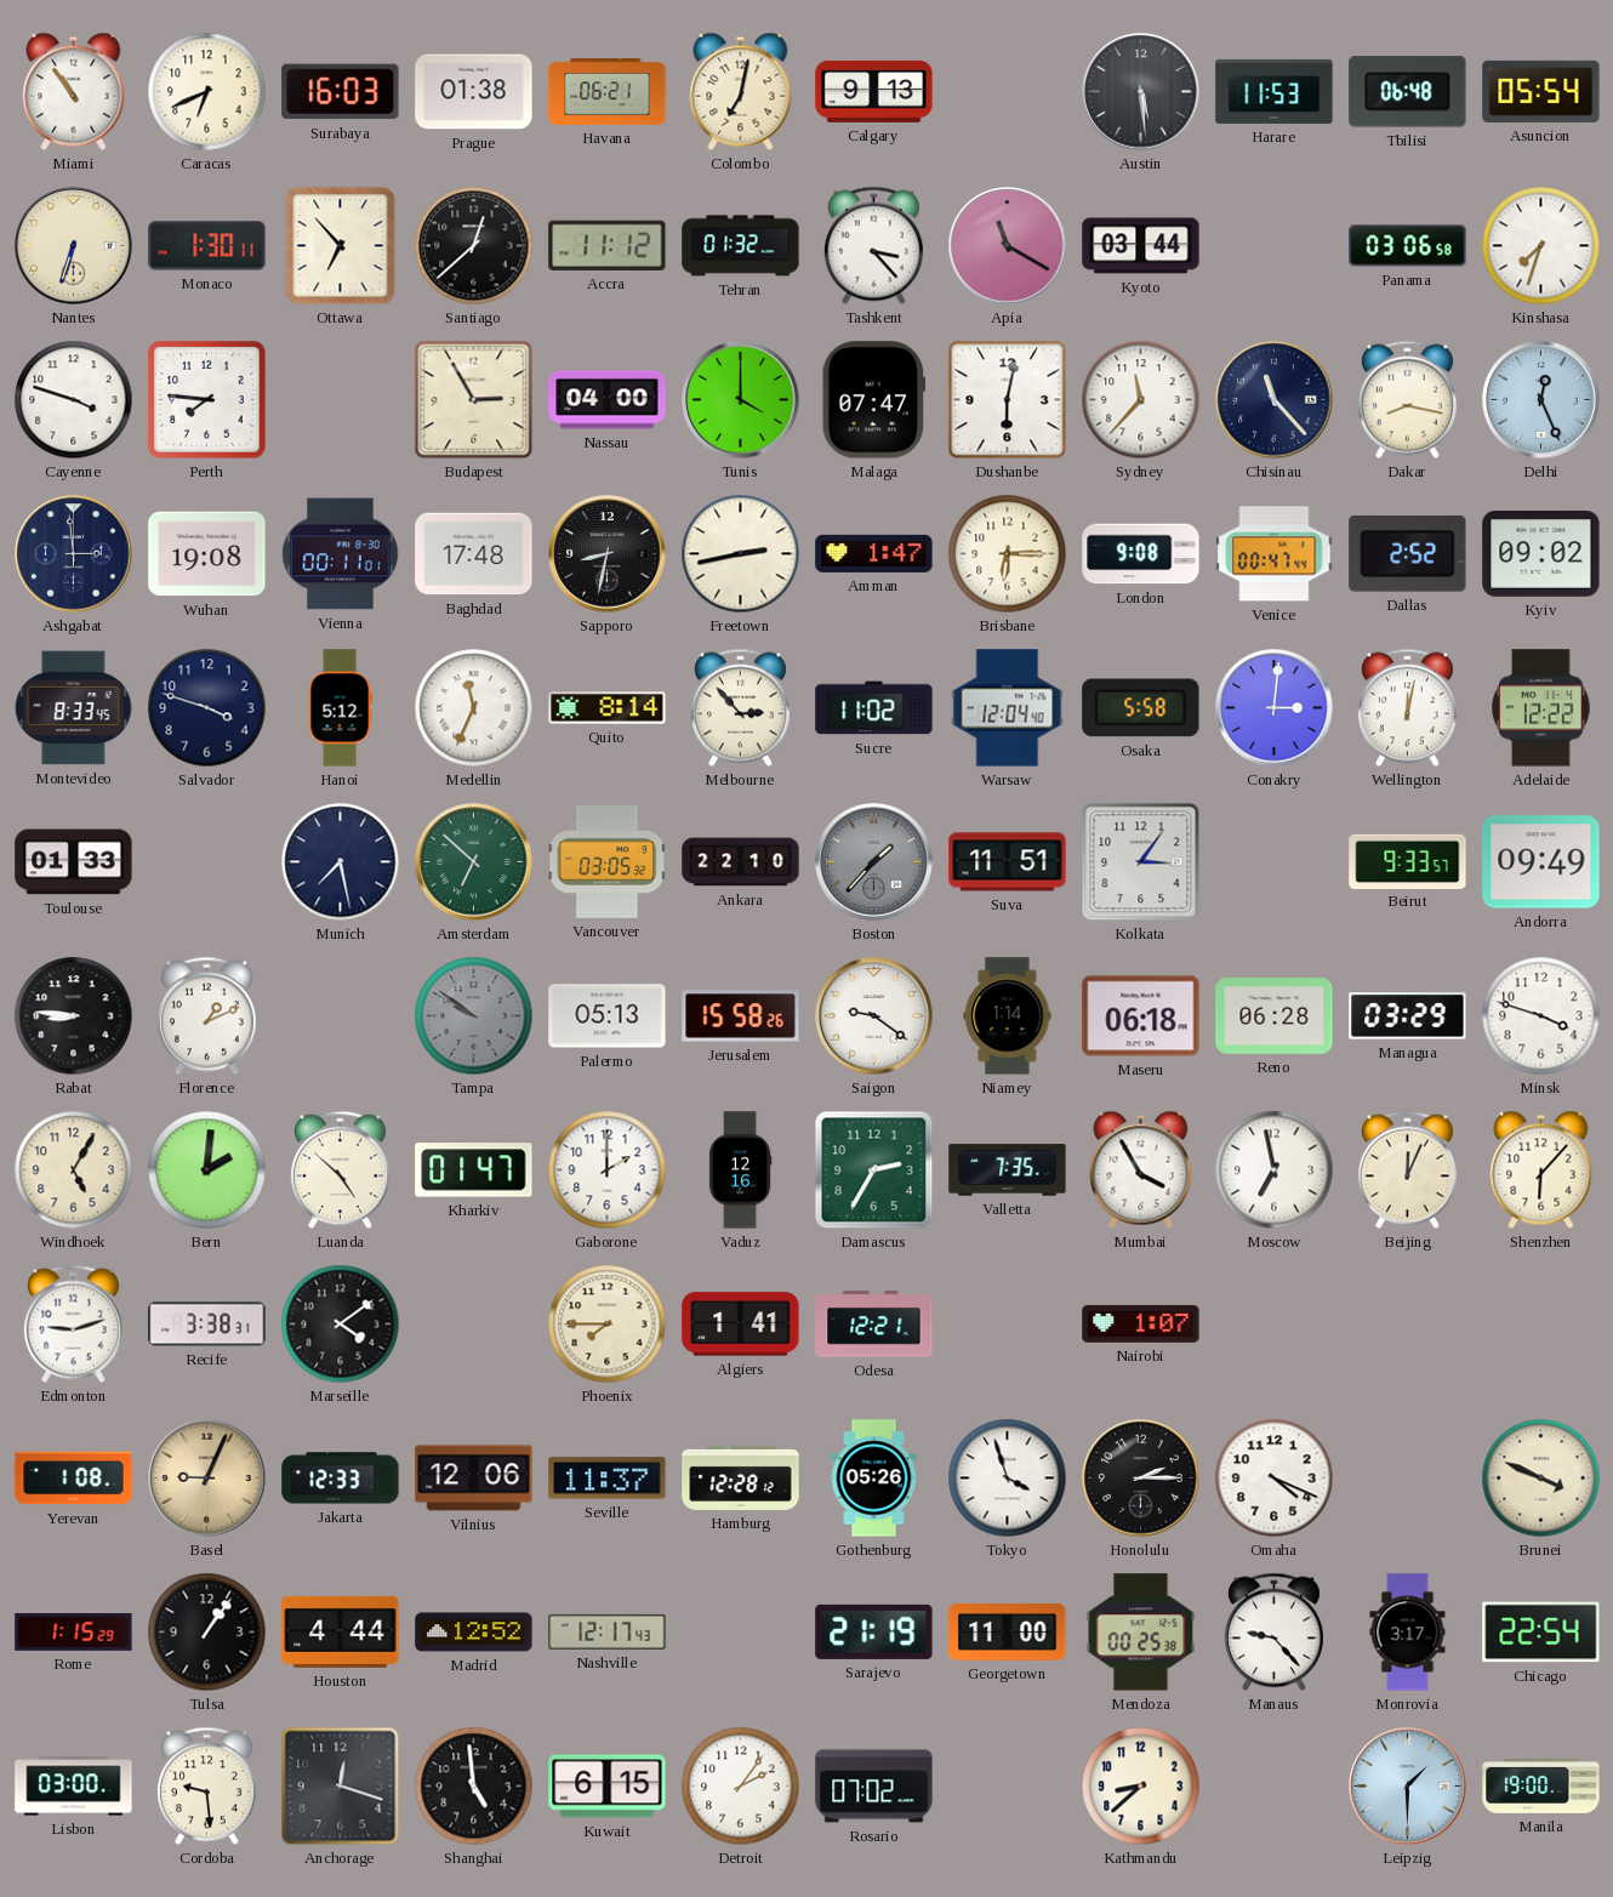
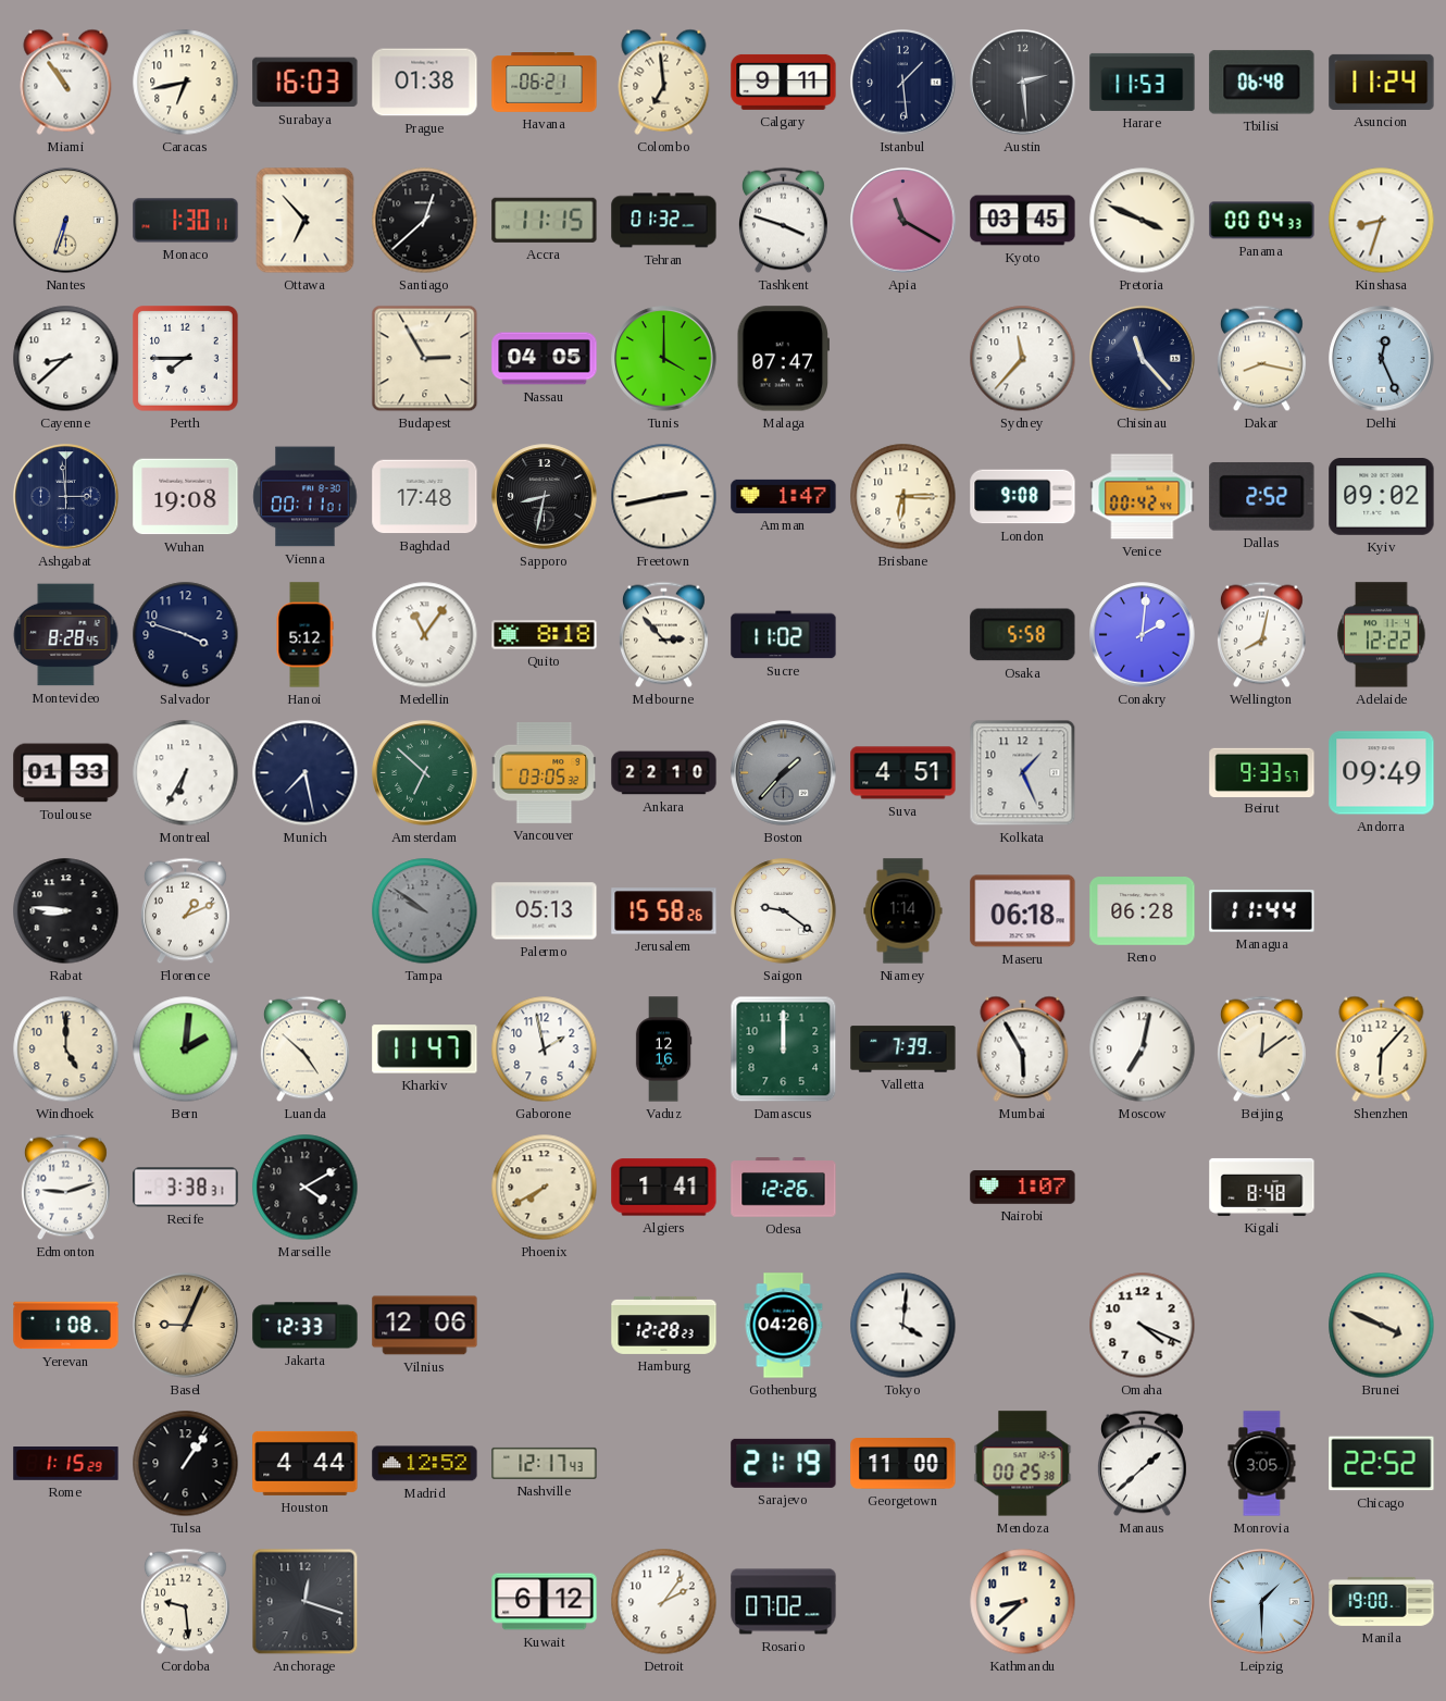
Caracas: 6:41 -> 6:43 (186, 83)
Colombo: 7:02 -> 6:59 (664, 82)
Calgary: 9:13 -> 9:11 (784, 82)
Istanbul: none -> 1:29 (903, 83)
Austin: 5:29 -> 2:29 (1023, 83)
Asuncion: 05:54 -> 11:24 (1382, 82)
Accra: 11:12 -> 11:15 (545, 220)
Tashkent: 3:23 -> 3:48 (783, 221)
Kyoto: 03:44 -> 03:45 (1023, 221)
Pretoria: none -> 3:49 (1143, 221)
Panama: 03:06 -> 00:04 (1262, 221)
Kinshasa: 7:33 -> 8:33 (1382, 221)
Cayenne: 3:48 -> 8:38 (66, 359)
Perth: 7:46 -> 7:45 (186, 359)
Nassau: 04:00 -> 04:05 (545, 359)
Dushanbe: 6:02 -> none (1008, 400)
Venice: 00:47 -> 00:42 (1143, 497)
Montevideo: 8:33 -> 8:28 (66, 635)
Medellin: 11:34 -> 11:06 (425, 635)
Quito: 8:14 -> 8:18 (545, 635)
Warsaw: 12:04 -> none (1008, 708)
Conakry: 3:01 -> 2:01 (1143, 635)
Wellington: 12:02 -> 8:02 (1261, 635)
Montreal: none -> 6:35 (186, 773)
Suva: 11:51 -> 4:51 (903, 773)
Kolkata: 3:06 -> 1:26 (1023, 773)
Managua: 03:29 -> 11:44 (1262, 911)
Minsk: 3:48 -> none (1541, 1016)
Windhoek: 5:05 -> 5:00 (66, 1050)
Kharkiv: 01:47 -> 11:47 (425, 1050)
Gaborone: 2:00 -> 1:58 (545, 1050)
Damascus: 2:35 -> 12:00 (784, 1050)
Valletta: 7:35 -> 7:39 (903, 1050)
Mumbai: 3:55 -> 5:55 (1023, 1048)
Moscow: 6:58 -> 7:02 (1143, 1050)
Beijing: 12:04 -> 12:09 (1261, 1050)
Marseille: 4:09 -> 4:10 (306, 1188)
Phoenix: 7:45 -> 7:40 (545, 1188)
Odesa: 12:21 -> 12:26 (784, 1188)
Kigali: none -> 8:48 (1262, 1187)
Seville: 11:37 -> none (608, 1479)
Hamburg: 12:28:12 -> 12:28:23 (664, 1325)
Gothenburg: 05:26 -> 04:26 (784, 1326)
Tokyo: 3:57 -> 4:01 (903, 1326)
Honolulu: 2:15 -> none (1141, 1479)
Manaus: 9:23 -> 1:38 (1142, 1464)
Monrovia: 3:17 -> 3:05 (1262, 1464)
Chicago: 22:54 -> 22:52 (1382, 1464)
Lisbon: 03:00 -> none (74, 1787)
Shanghai: 4:59 -> none (474, 1787)
Kuwait: 6:15 -> 6:12 (545, 1602)
